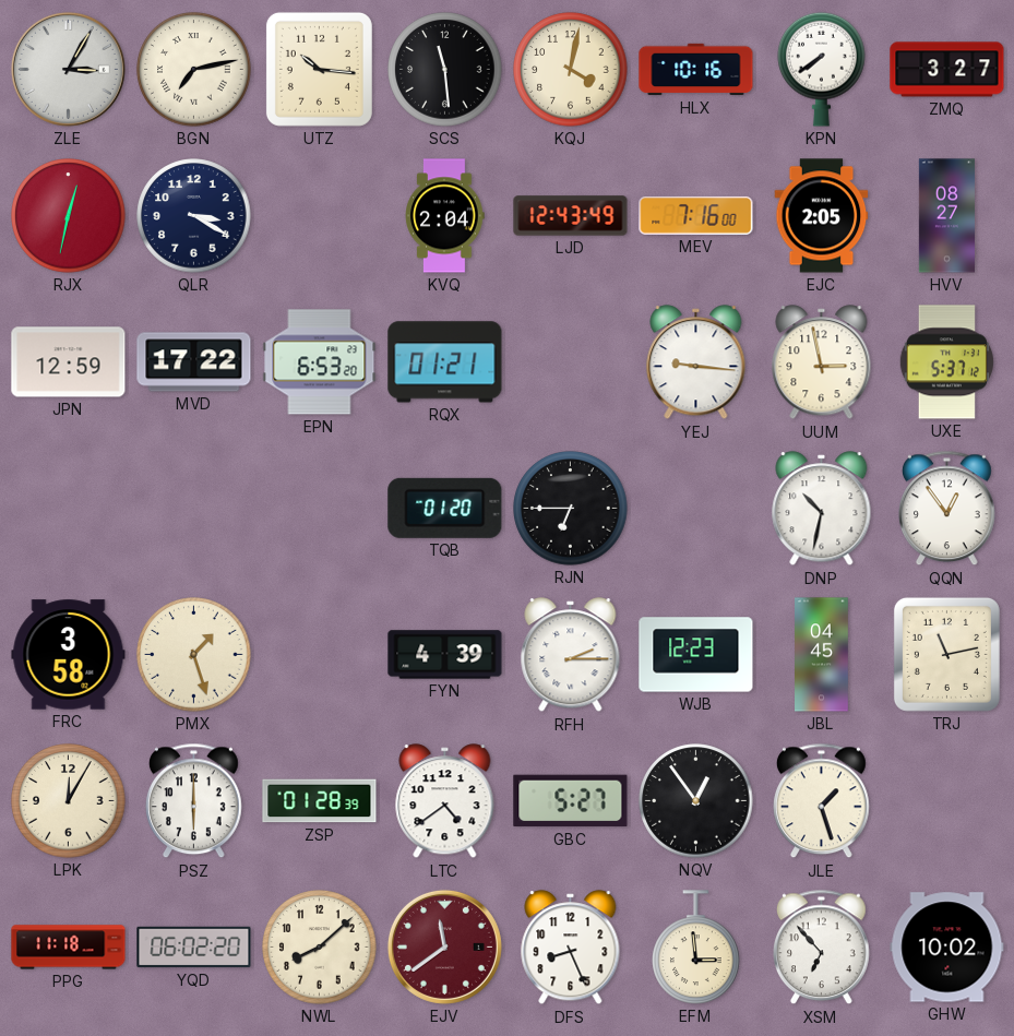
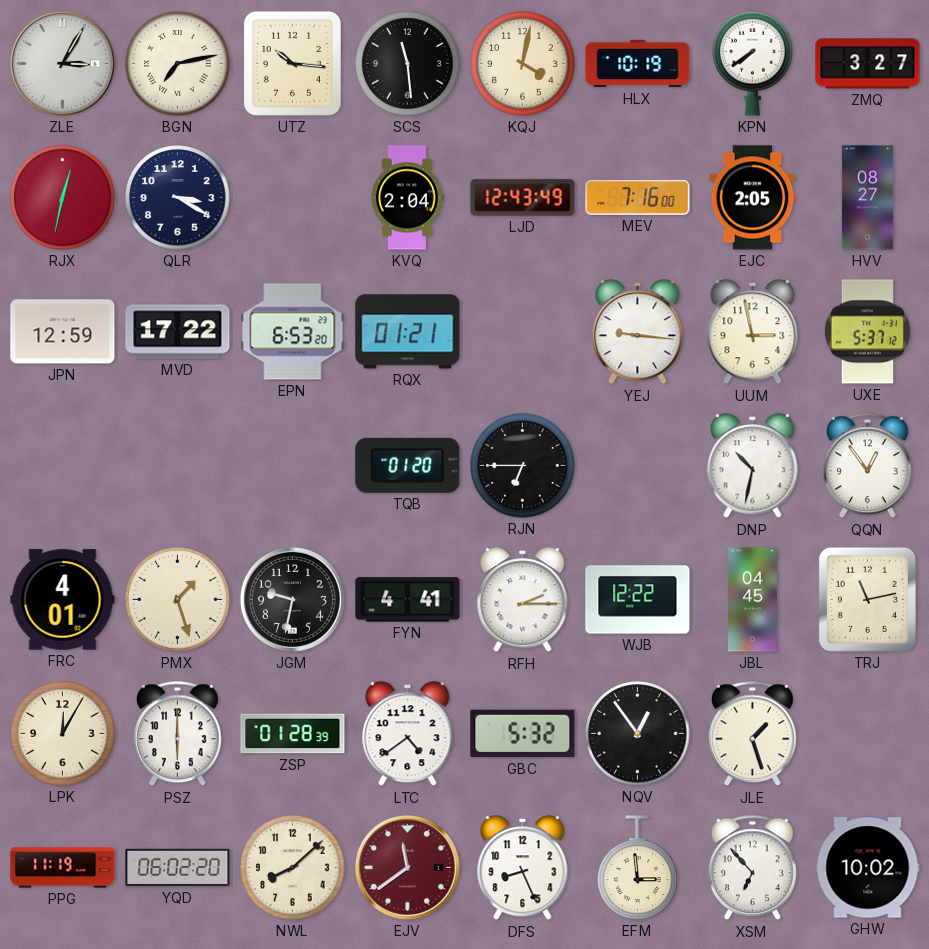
HLX: 10:16 -> 10:19 (638, 64)
FRC: 3:58 -> 4:01 (63, 600)
JGM: none -> 9:32 (292, 599)
FYN: 4:39 -> 4:41 (408, 600)
WJB: 12:23 -> 12:22 (638, 600)
GBC: 5:27 -> 5:32 (523, 734)
PPG: 11:18 -> 11:19 (63, 868)
